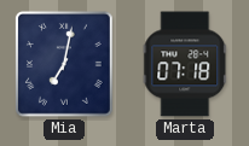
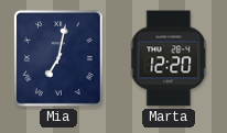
Marta: 07:18 -> 12:20 (169, 58)
